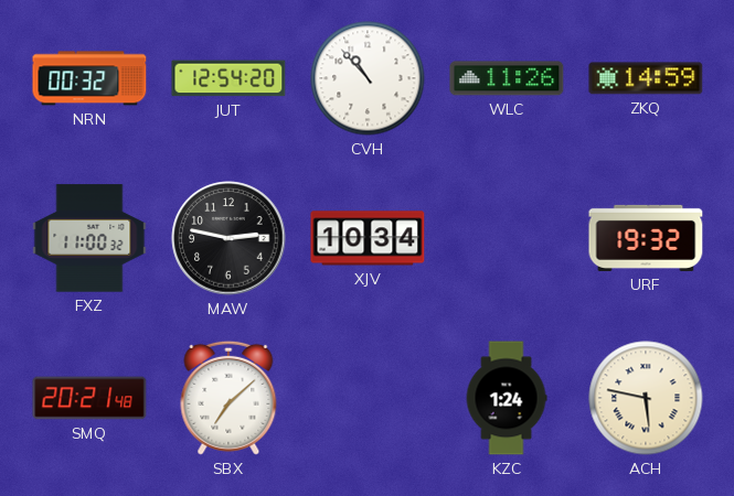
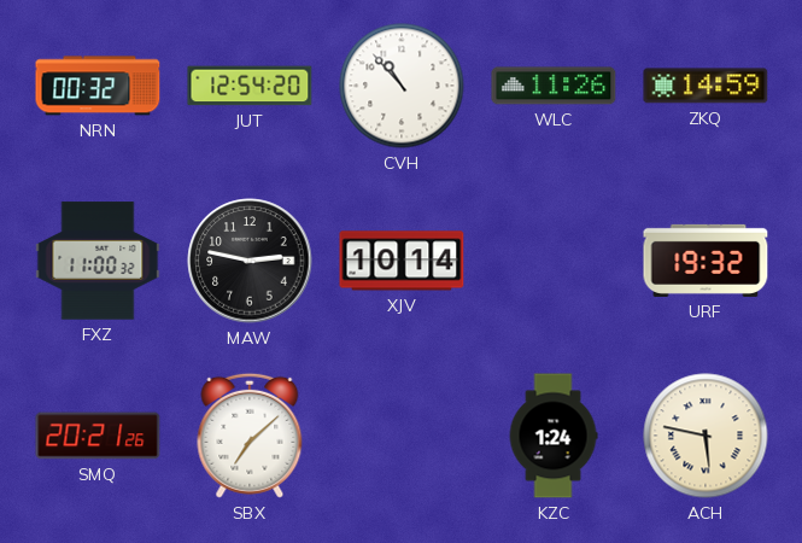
XJV: 10:34 -> 10:14 (402, 261)
SMQ: 20:21:48 -> 20:21:26 (98, 436)
